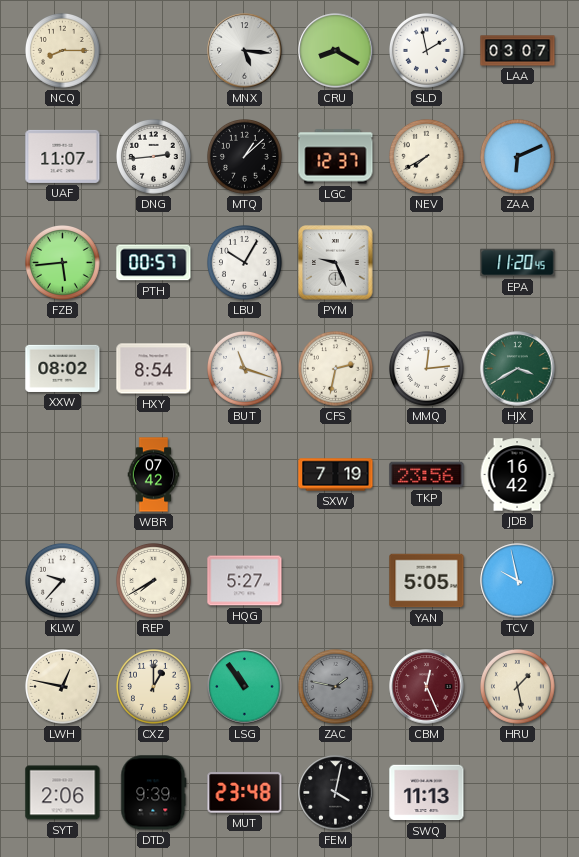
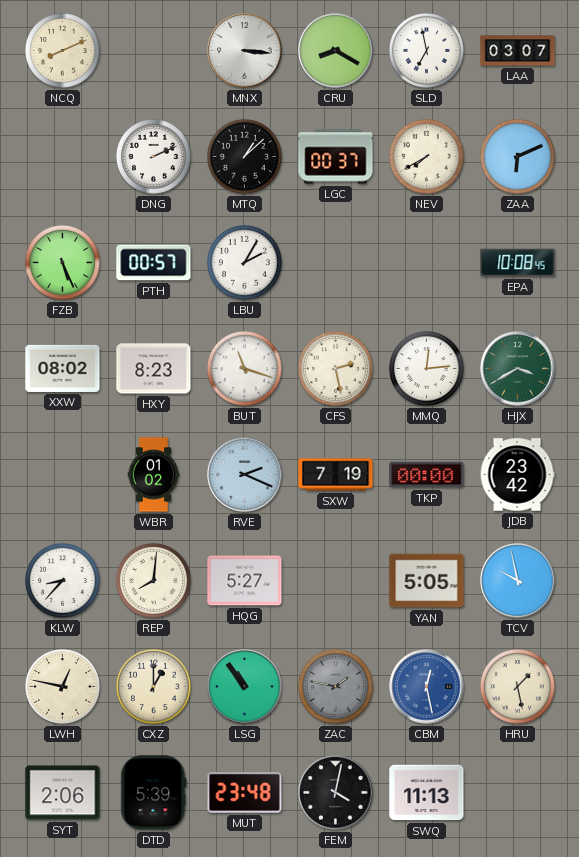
NCQ: 8:15 -> 8:11 (63, 51)
MNX: 5:16 -> 3:16 (245, 51)
SLD: 1:58 -> 6:58 (427, 51)
UAF: 11:07 -> none (63, 156)
DNG: 2:44 -> 2:11 (154, 157)
LGC: 12:37 -> 00:37 (336, 157)
FZB: 5:44 -> 5:26 (63, 263)
LBU: 10:05 -> 2:05 (245, 263)
PYM: 9:26 -> none (336, 263)
EPA: 11:20 -> 10:08 (518, 263)
HXY: 8:54 -> 8:23 (154, 369)
CFS: 2:32 -> 2:28 (336, 369)
WBR: 07:42 -> 01:02 (154, 475)
RVE: none -> 2:19 (245, 475)
TKP: 23:56 -> 00:00 (427, 475)
JDB: 16:42 -> 23:42 (517, 475)
KLW: 9:37 -> 8:37 (63, 581)
REP: 7:40 -> 8:01 (154, 581)
CBM: 12:26 -> 12:28 (427, 687)
CBM dial: burgundy -> blue (427, 687)
DTD: 9:39 -> 5:39 (154, 793)
